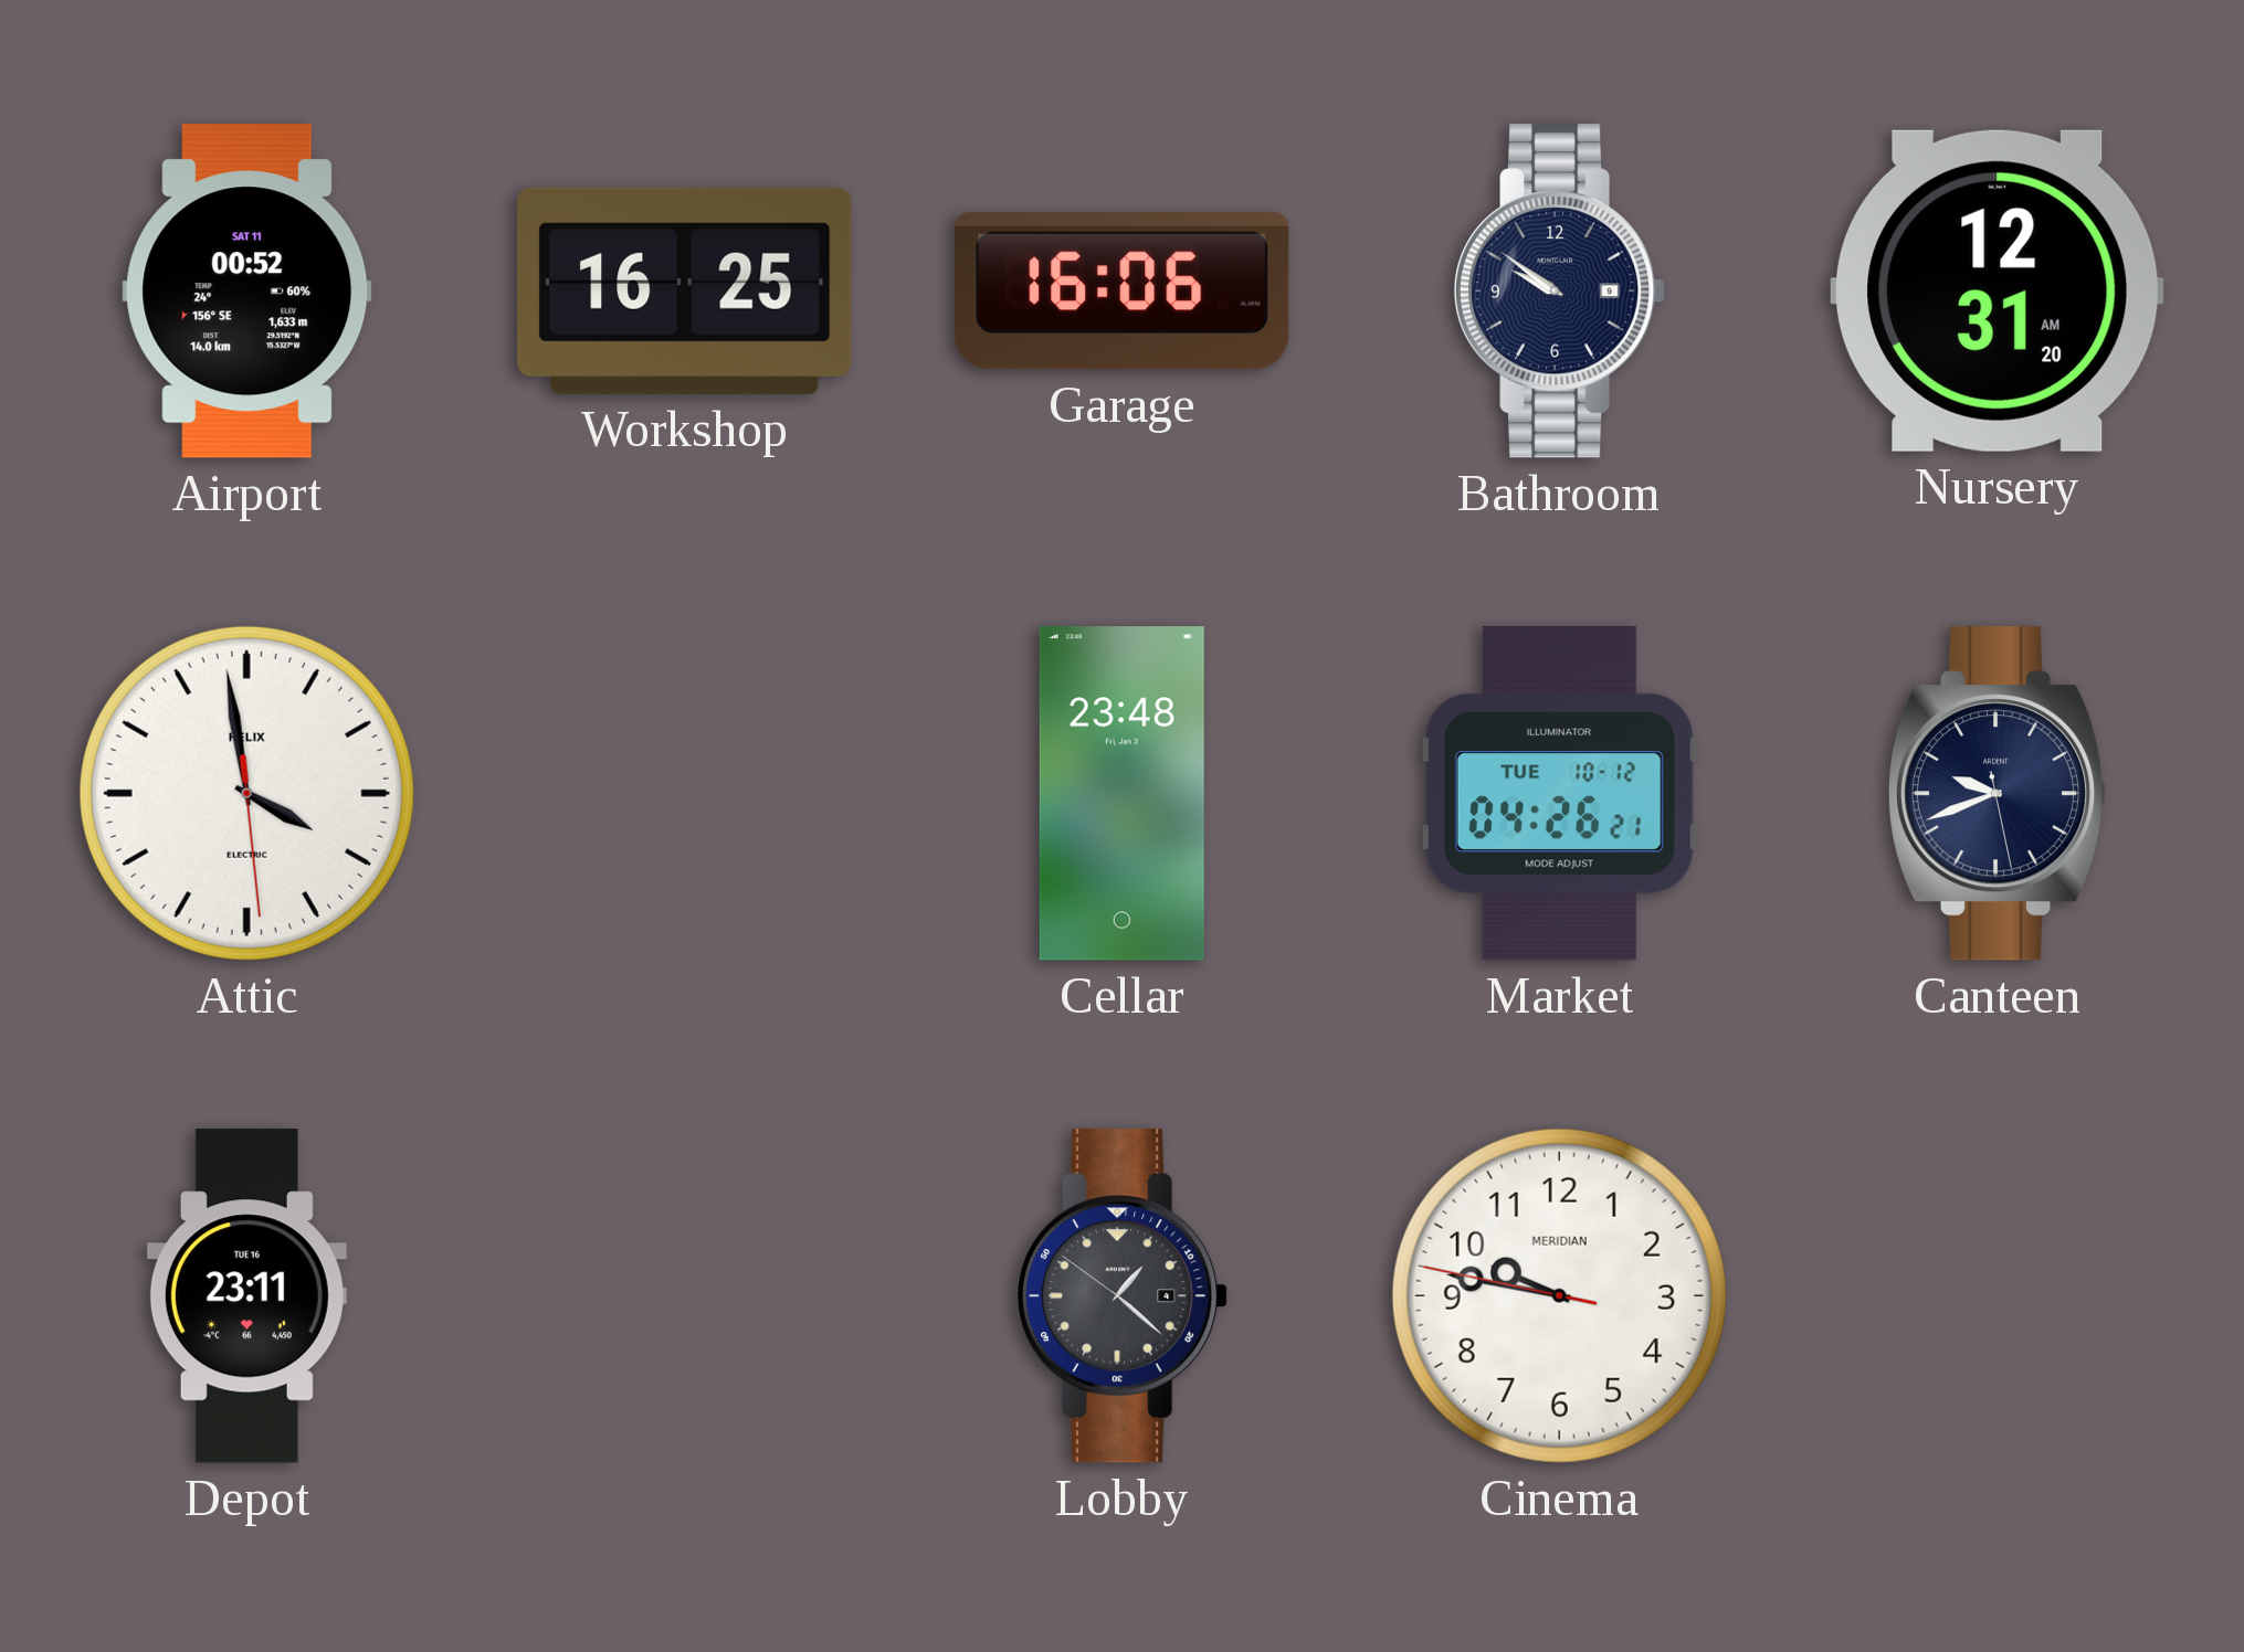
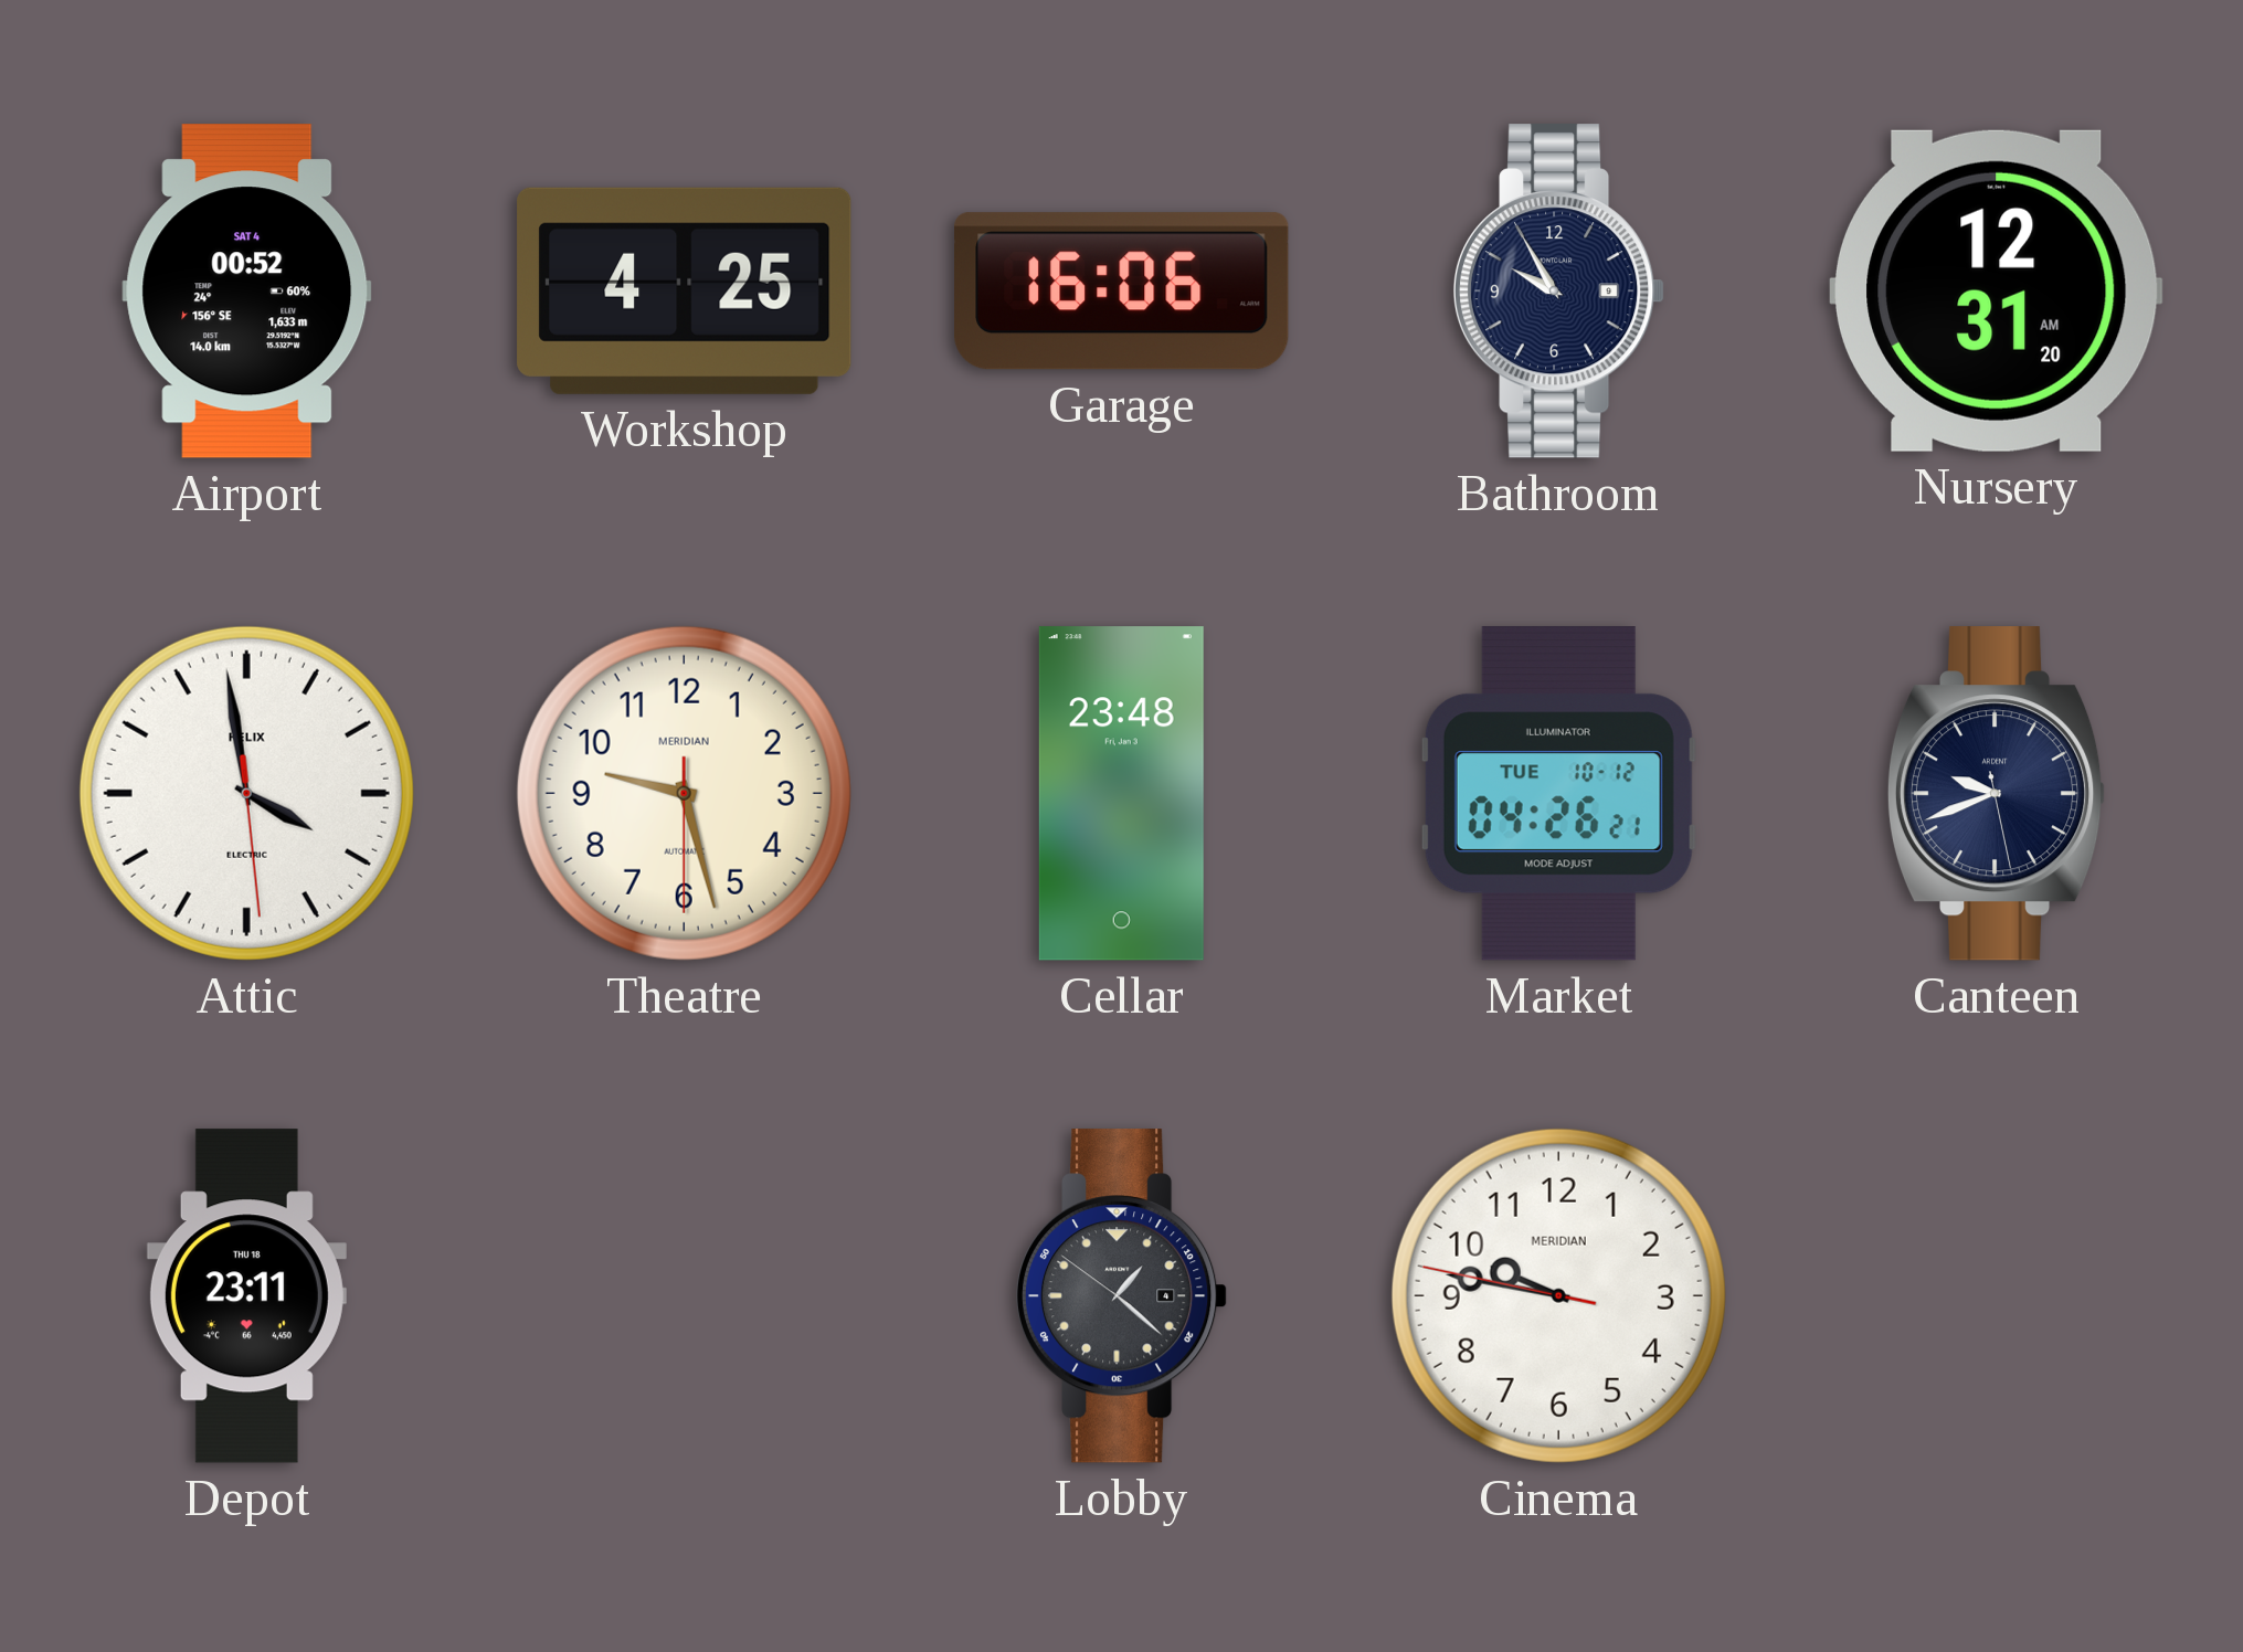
Airport date: SAT 11 -> SAT 4 (247, 292)
Workshop: 16:25 -> 4:25 (685, 290)
Bathroom: 9:51 -> 9:55 (1559, 292)
Theatre: none -> 9:27 (684, 793)
Depot date: TUE 16 -> THU 18 (246, 1296)
